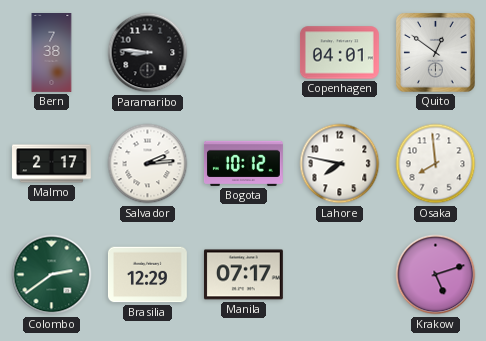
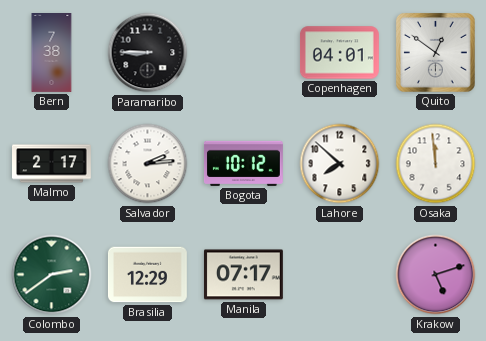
Paramaribo: 8:46 -> 8:45 (148, 53)
Lahore: 7:47 -> 7:52 (340, 164)
Osaka: 7:59 -> 11:59 (436, 164)
